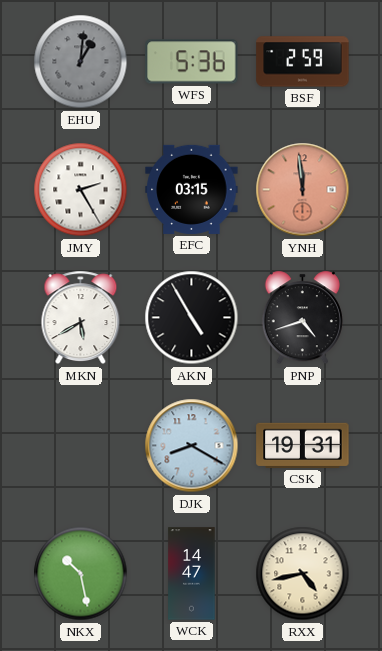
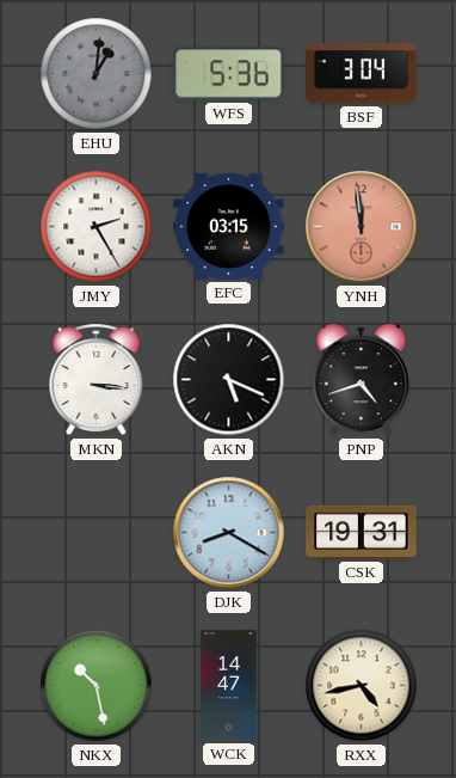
BSF: 2:59 -> 3:04 (362, 74)
MKN: 5:40 -> 3:16 (97, 380)
AKN: 4:55 -> 5:19 (229, 380)
